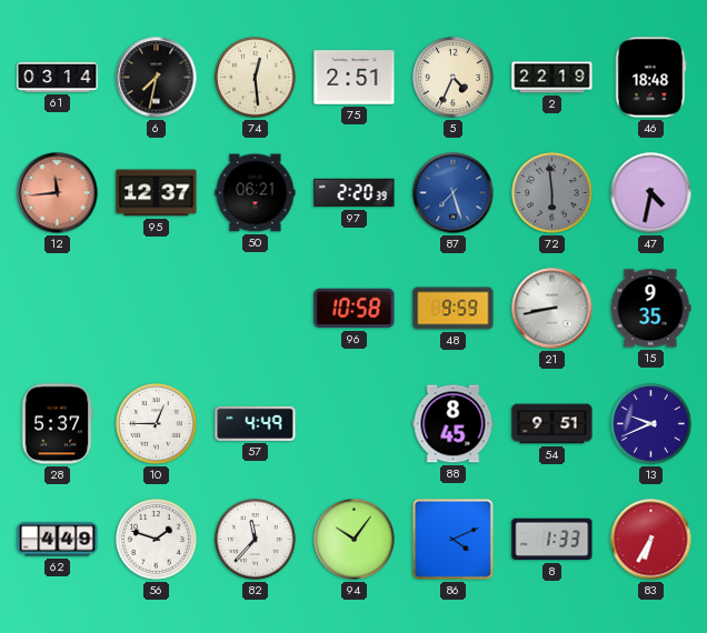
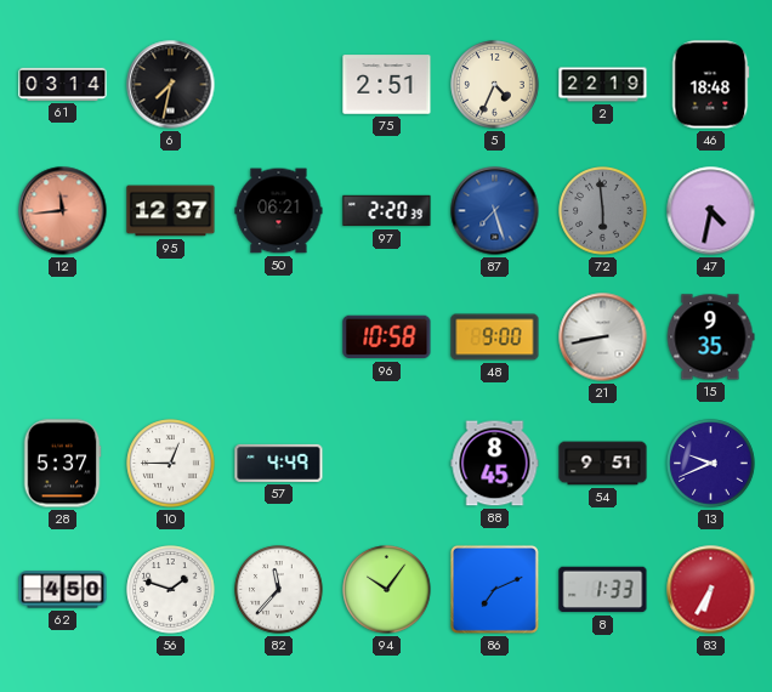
74: 12:29 -> none (256, 78)
48: 9:59 -> 9:00 (495, 338)
62: 4:49 -> 4:50 (63, 590)
86: 4:11 -> 7:11 (494, 589)
